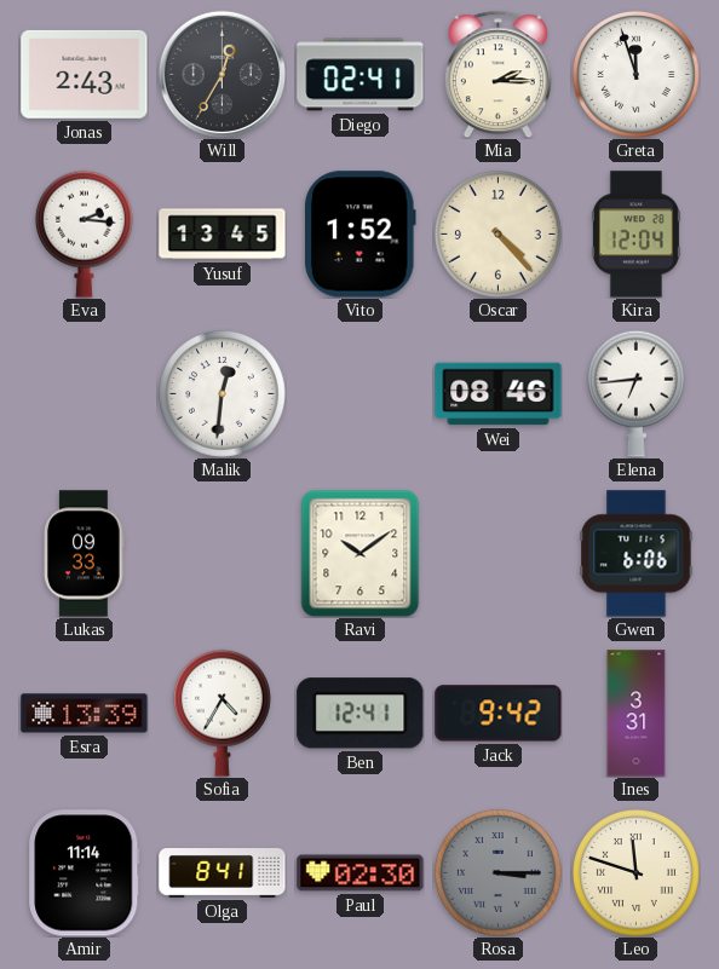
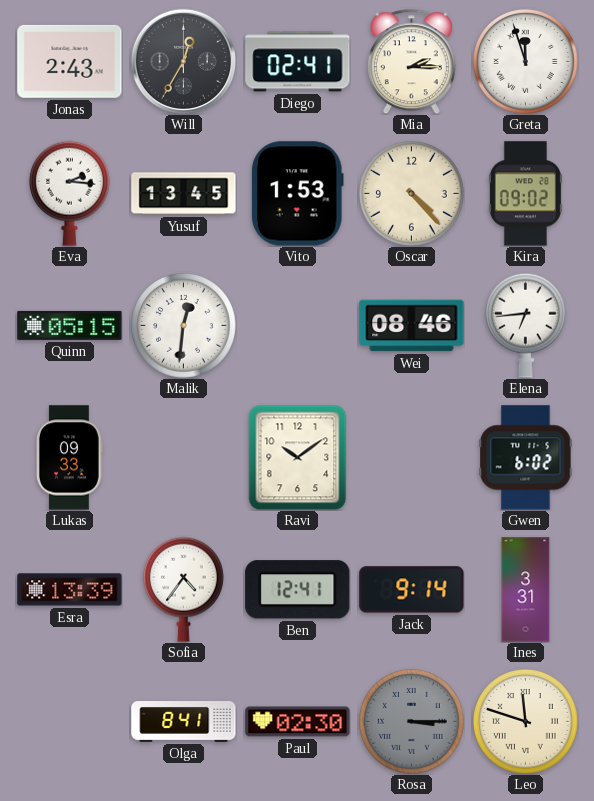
Vito: 1:52 -> 1:53 (298, 194)
Kira: 12:04 -> 09:02 (525, 194)
Quinn: none -> 05:15 (70, 325)
Gwen: 6:06 -> 6:02 (526, 458)
Sofia: 4:35 -> 4:36 (183, 589)
Jack: 9:42 -> 9:14 (412, 590)
Amir: 11:14 -> none (85, 873)
